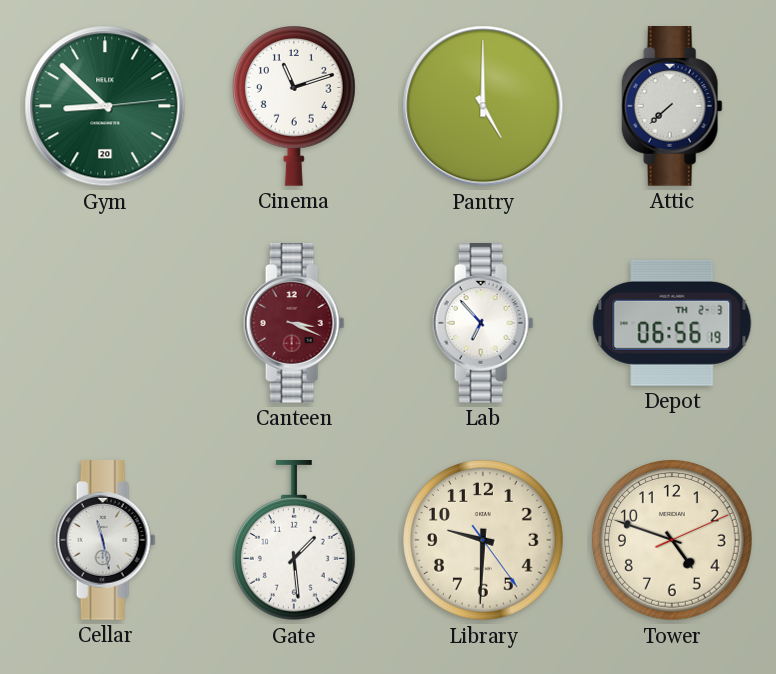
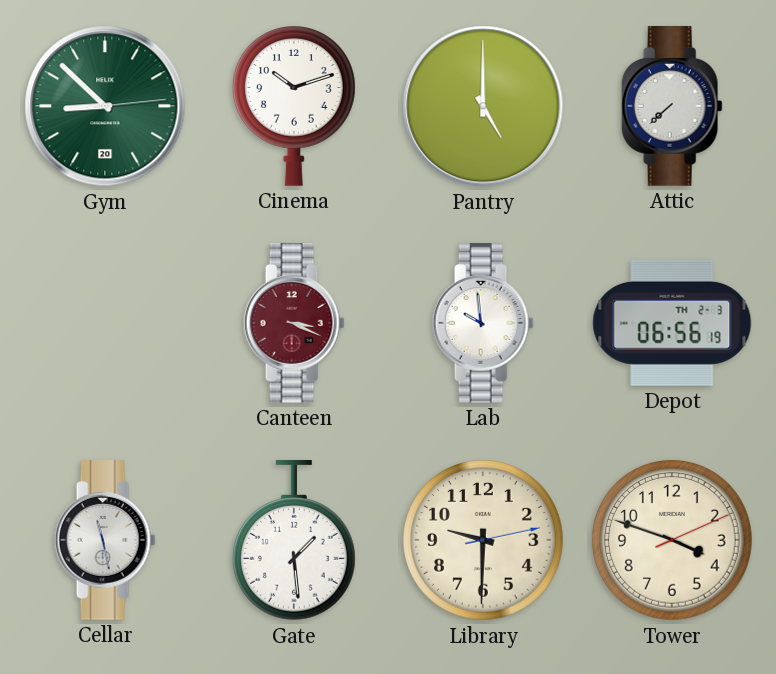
Cinema: 11:12 -> 10:12 (294, 106)
Lab: 6:53 -> 9:59 (483, 324)
Library: 9:30:24 -> 9:30:13 (484, 541)
Tower: 4:48 -> 3:48 (673, 541)
